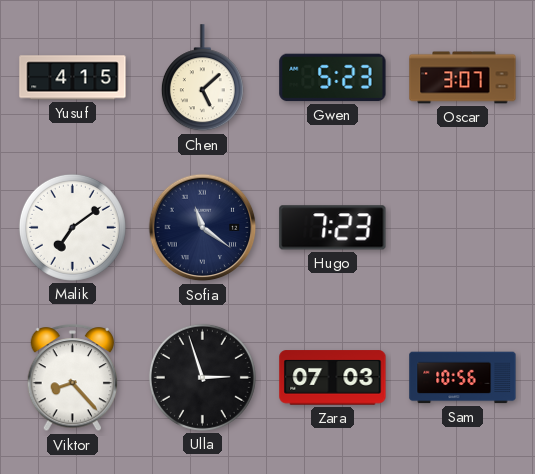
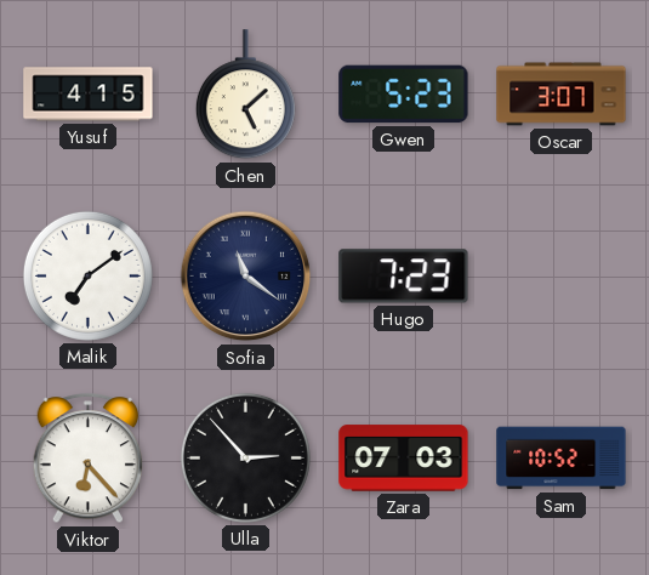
Viktor: 8:23 -> 6:23 (89, 459)
Ulla: 2:57 -> 2:53 (245, 457)
Sam: 10:56 -> 10:52 (562, 459)
